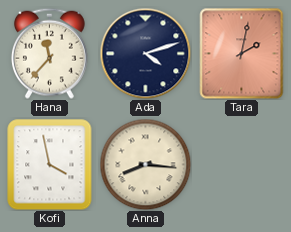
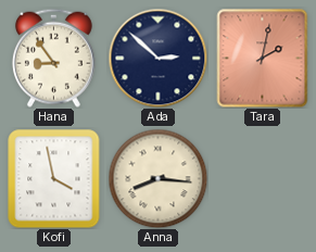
Hana: 11:37 -> 8:54 (53, 58)
Ada: 4:12 -> 2:52 (157, 58)
